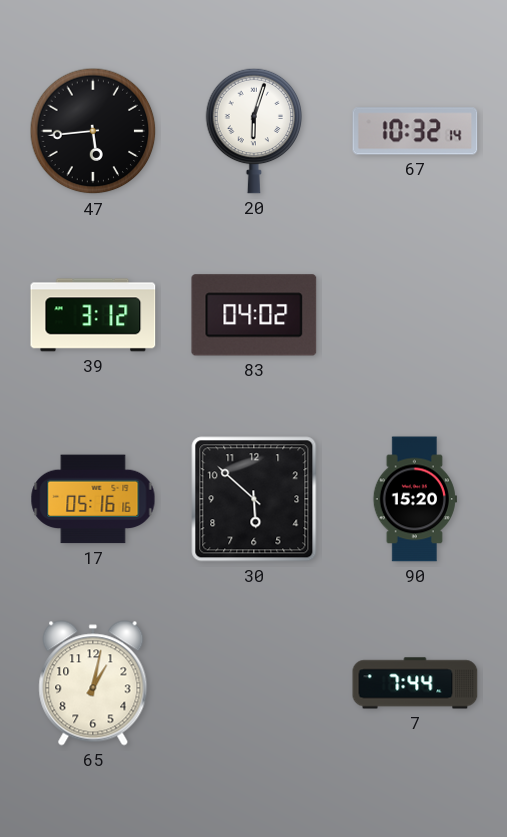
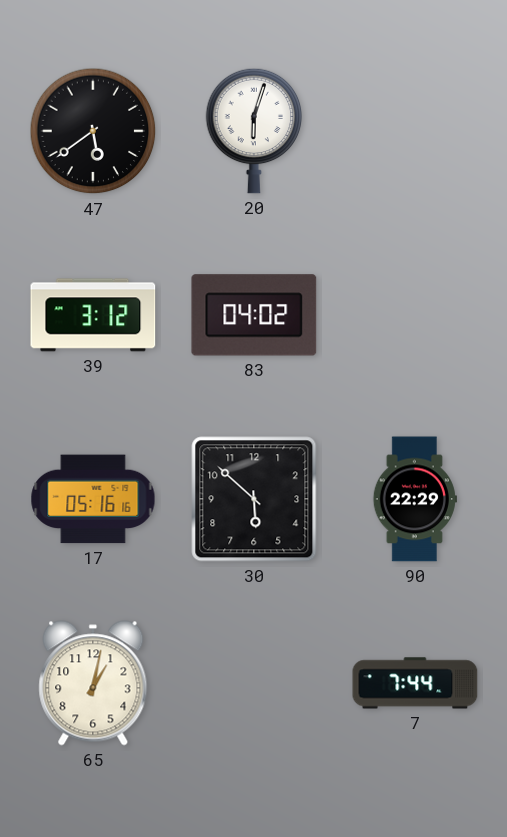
47: 5:44 -> 5:39 (93, 131)
67: 10:32 -> none (415, 131)
90: 15:20 -> 22:29 (415, 499)
